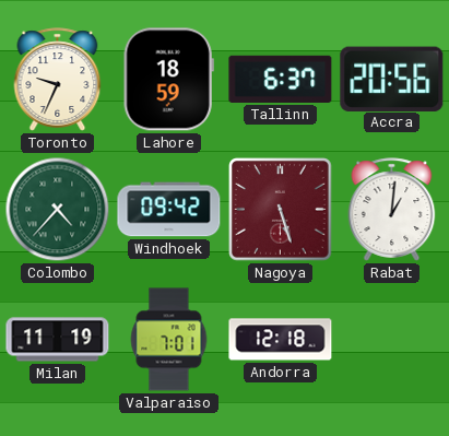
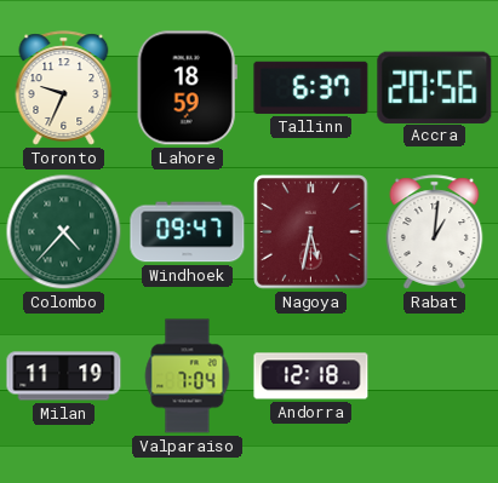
Windhoek: 09:42 -> 09:47 (188, 232)
Nagoya: 5:27 -> 5:32 (311, 232)
Valparaiso: 7:01 -> 7:04 (188, 376)
